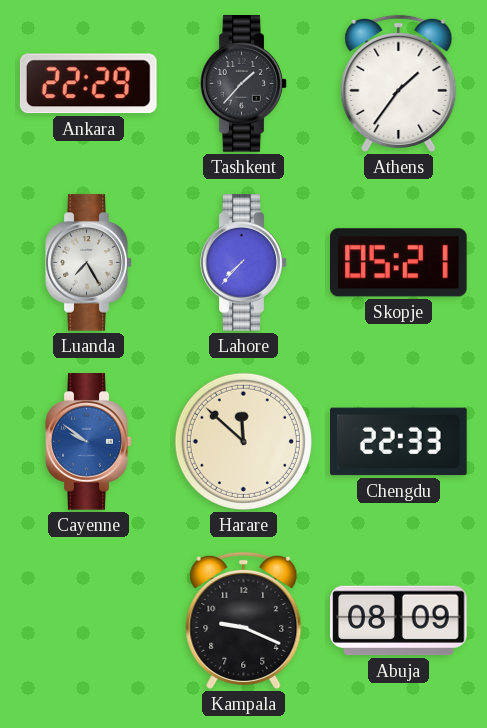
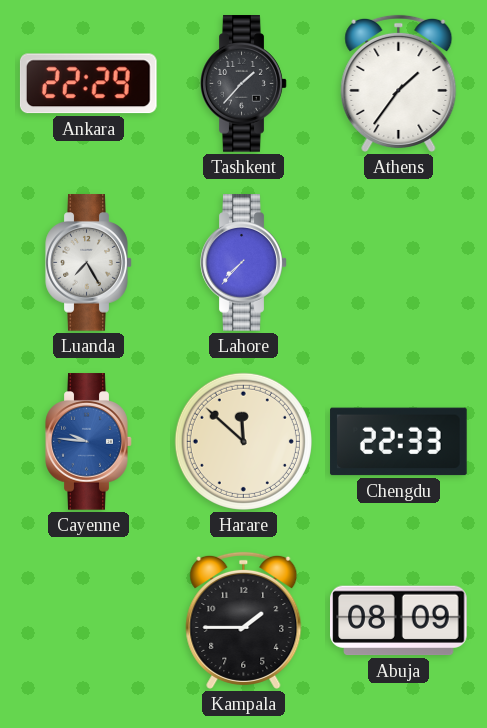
Skopje: 05:21 -> none (399, 263)
Cayenne: 9:51 -> 9:46 (89, 442)
Kampala: 9:19 -> 1:45 (244, 620)
